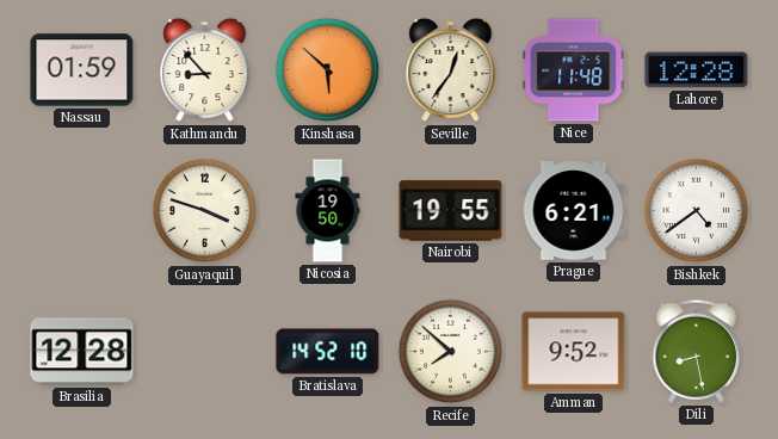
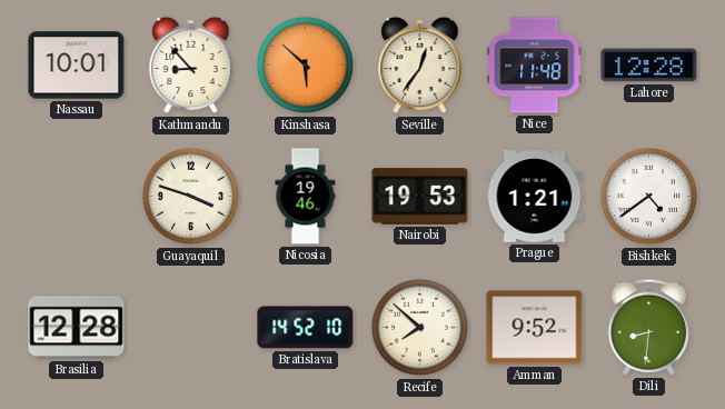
Nassau: 01:59 -> 10:01 (77, 66)
Nicosia: 19:50 -> 19:46 (306, 197)
Nairobi: 19:55 -> 19:53 (420, 197)
Prague: 6:21 -> 1:21 (535, 197)
Dili: 8:28 -> 8:31 (649, 327)
